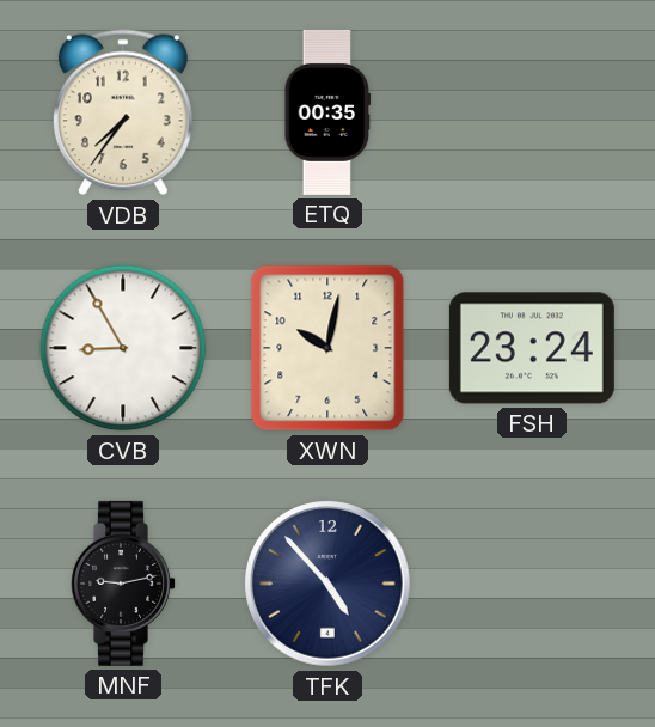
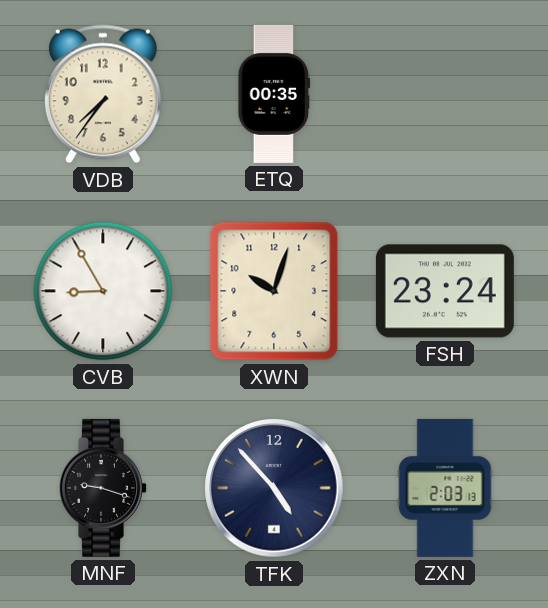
XWN: 10:02 -> 10:03 (274, 291)
MNF: 9:13 -> 9:18 (104, 488)
ZXN: none -> 2:03 (445, 488)
